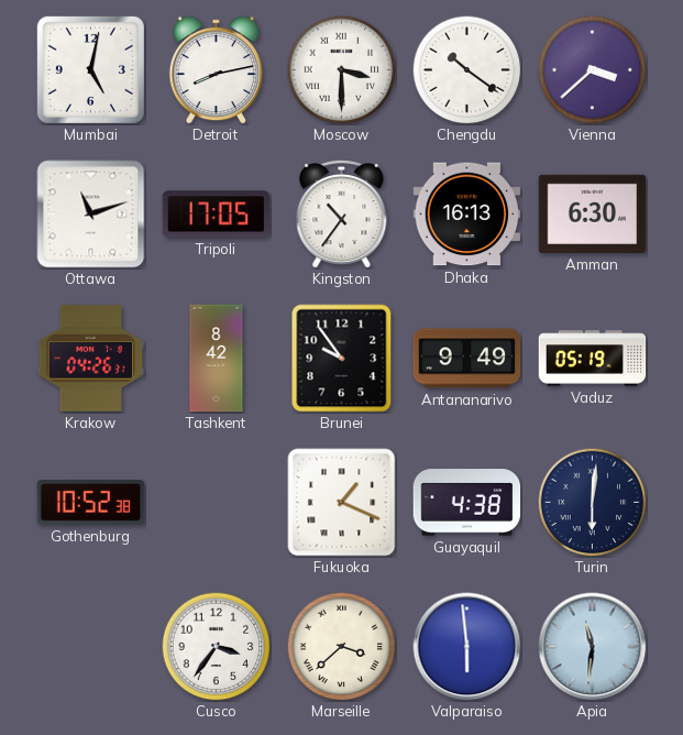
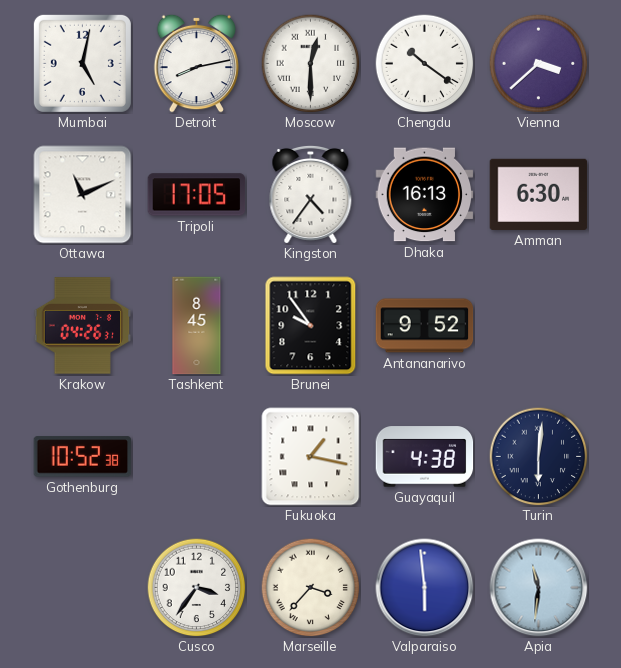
Moscow: 3:30 -> 12:30 (311, 64)
Ottawa: 11:12 -> 11:11 (83, 195)
Kingston: 10:36 -> 4:36 (311, 194)
Tashkent: 8:42 -> 8:45 (197, 326)
Antananarivo: 9:49 -> 9:52 (425, 326)
Vaduz: 05:19 -> none (593, 359)
Fukuoka: 1:19 -> 1:17 (311, 457)
Marseille: 3:38 -> 3:37 (311, 588)
